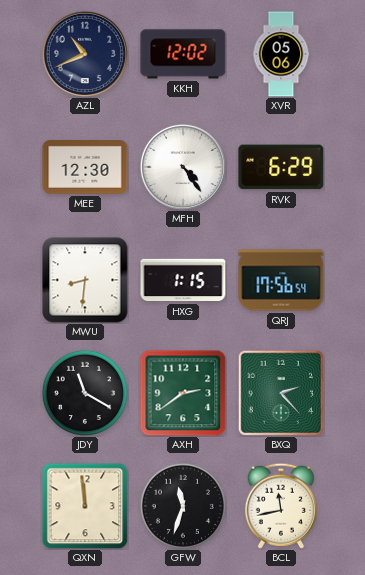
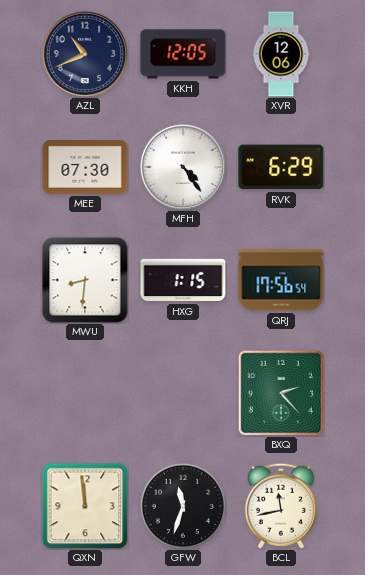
KKH: 12:02 -> 12:05 (183, 54)
XVR: 05:06 -> 12:06 (281, 54)
MEE: 12:30 -> 07:30 (85, 168)
JDY: 11:20 -> none (84, 392)
AXH: 2:39 -> none (183, 393)
